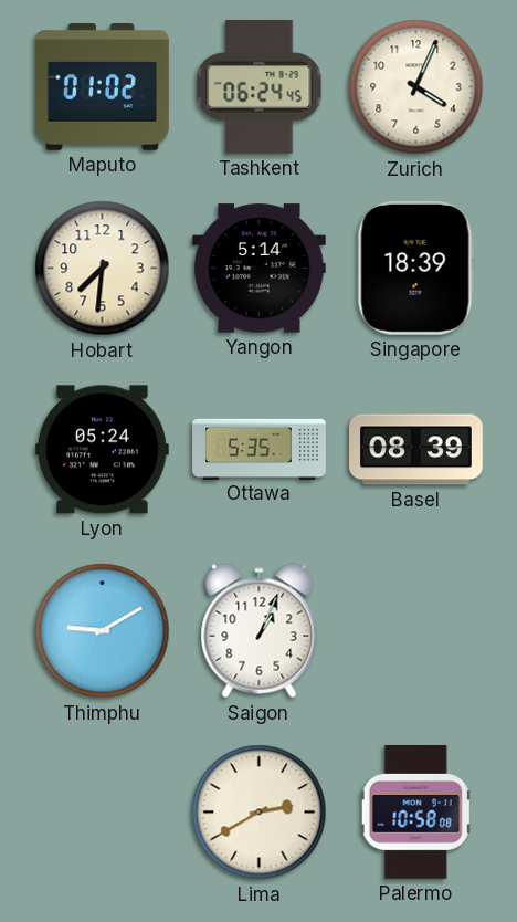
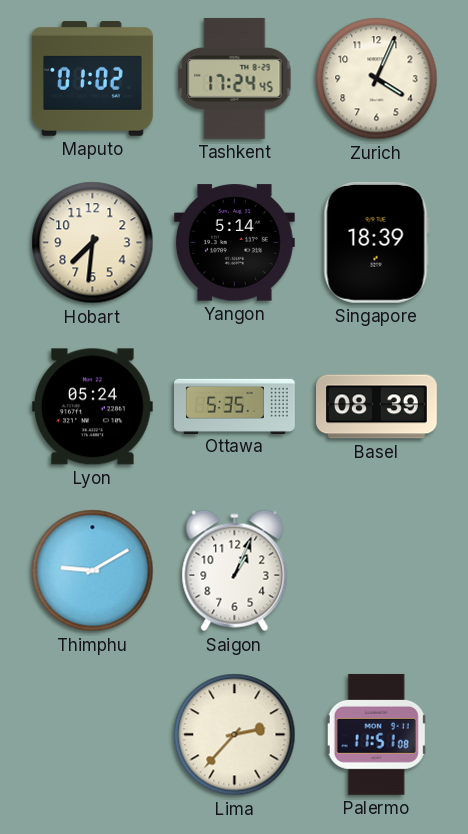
Tashkent: 06:24 -> 17:24 (235, 79)
Lima: 2:40 -> 2:37 (235, 735)
Palermo: 10:58 -> 11:51 (377, 734)
